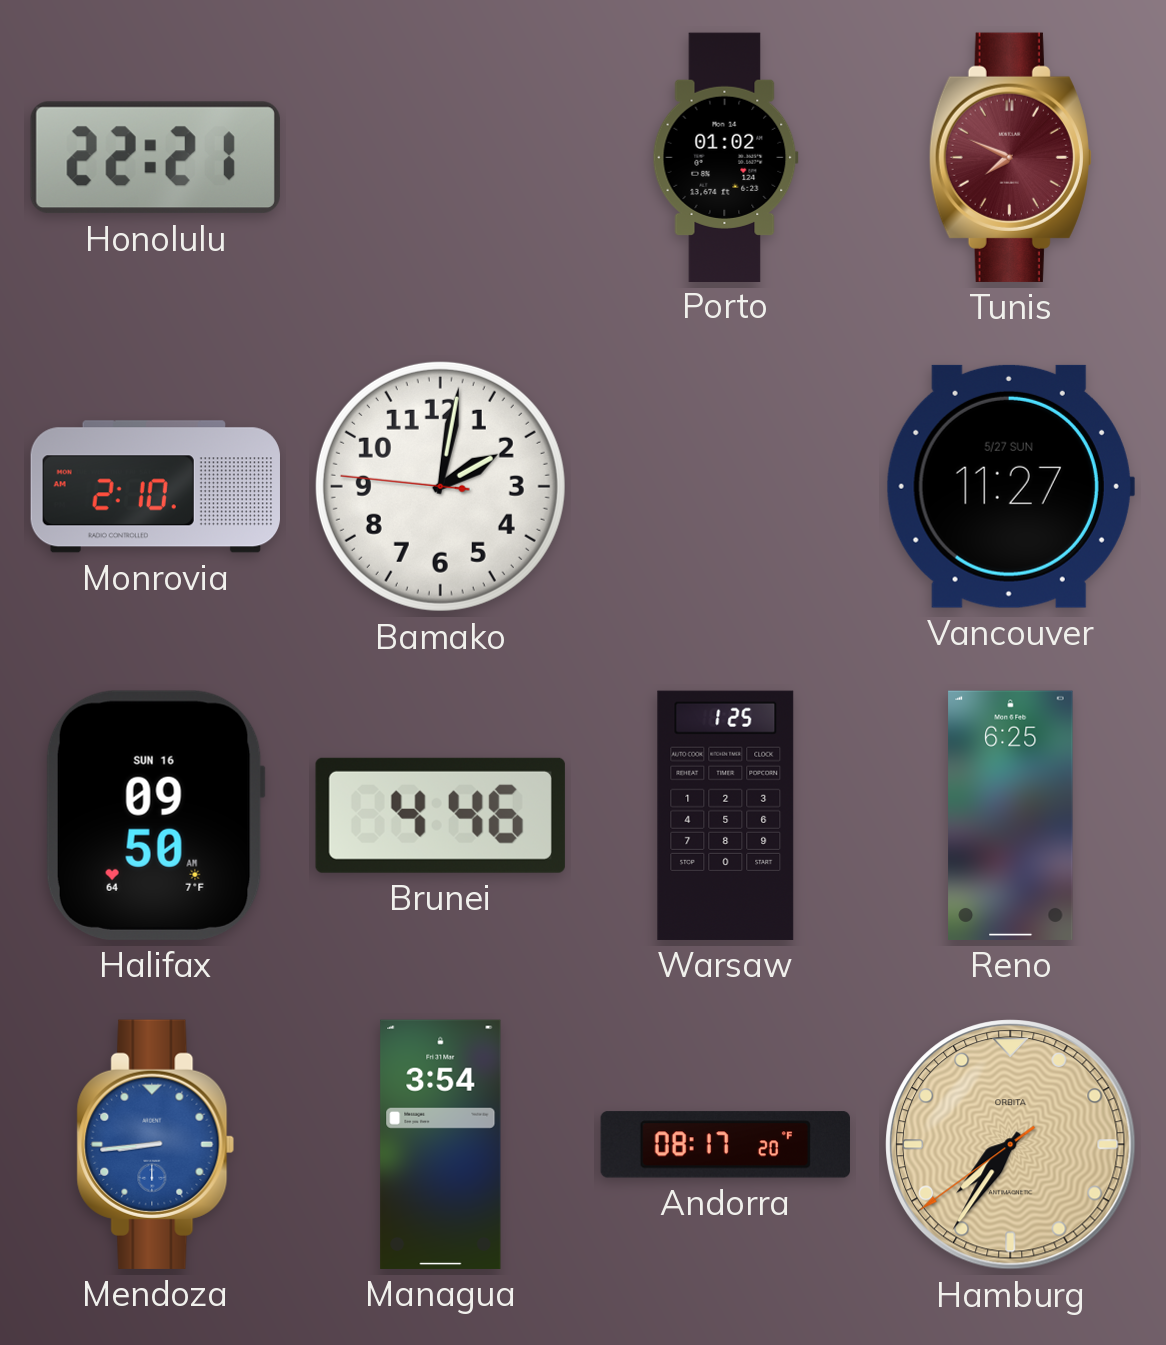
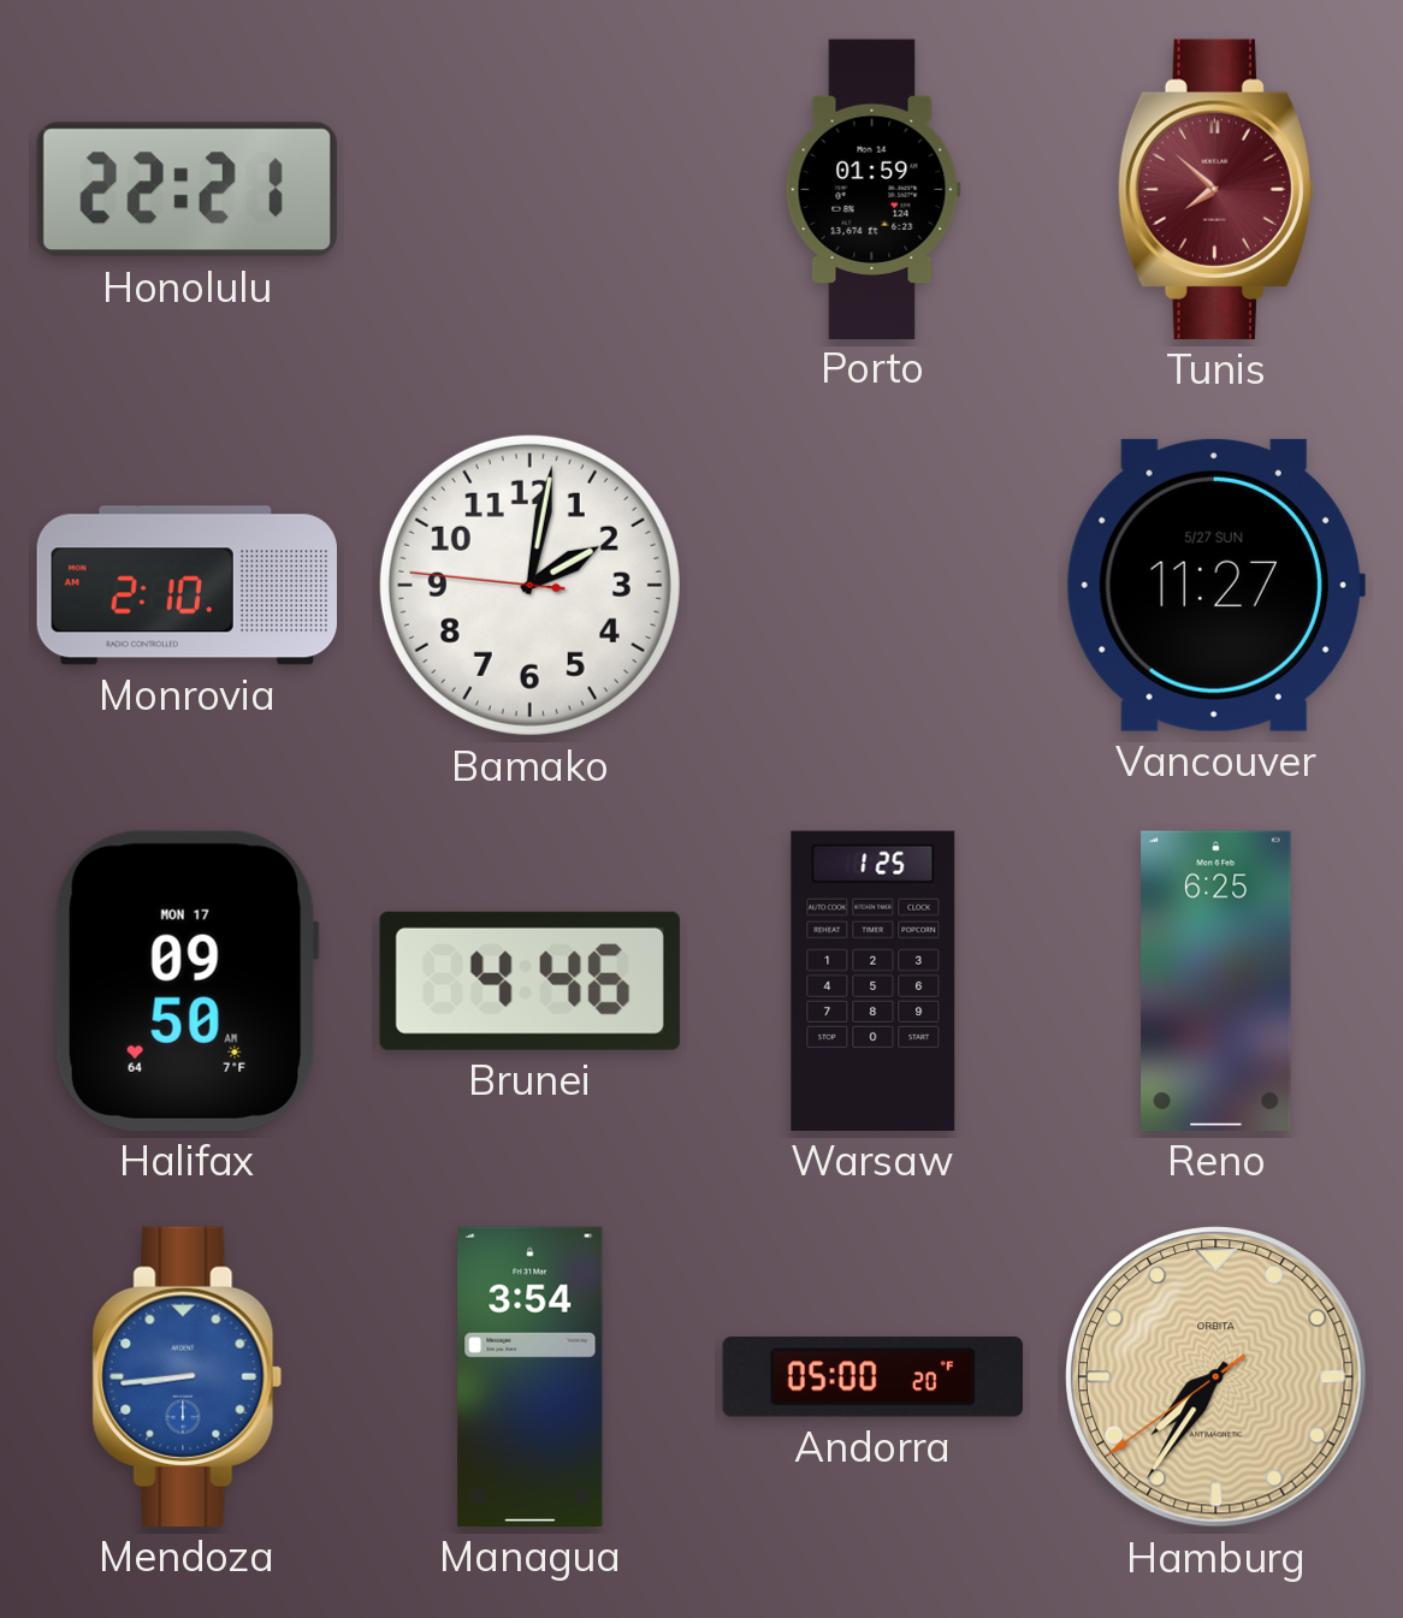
Porto: 01:02 -> 01:59 (872, 189)
Tunis: 7:49 -> 7:52 (1215, 189)
Halifax date: SUN 16 -> MON 17 (187, 980)
Andorra: 08:17 -> 05:00 (872, 1377)
